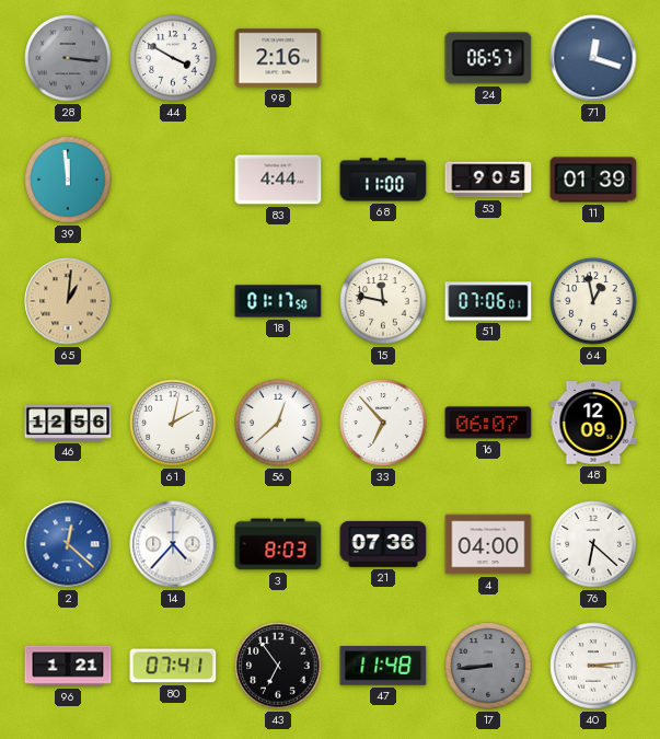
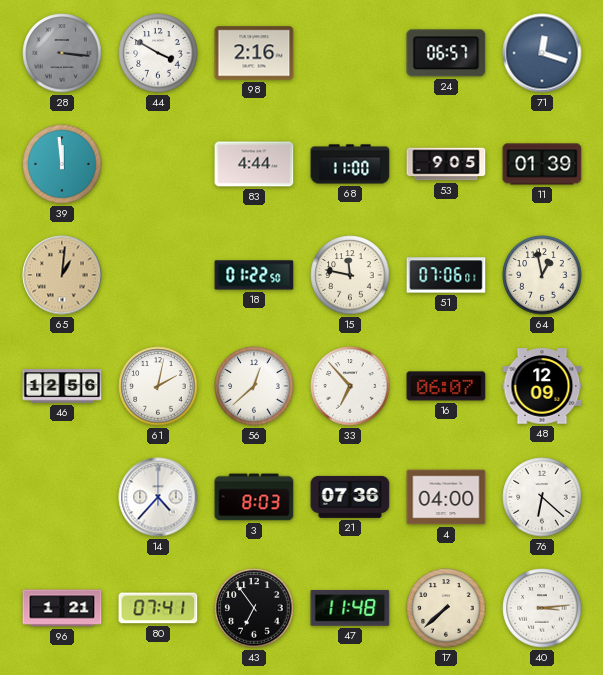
18: 01:17 -> 01:22 (254, 275)
2: 12:22 -> none (68, 544)
17: 8:44 -> 7:38 (446, 608)
17 dial: grey -> cream (446, 608)
